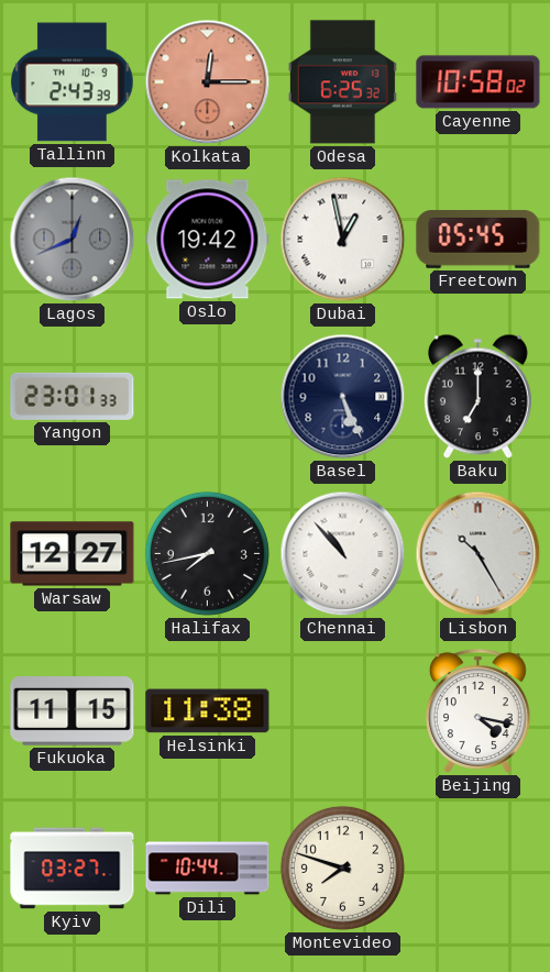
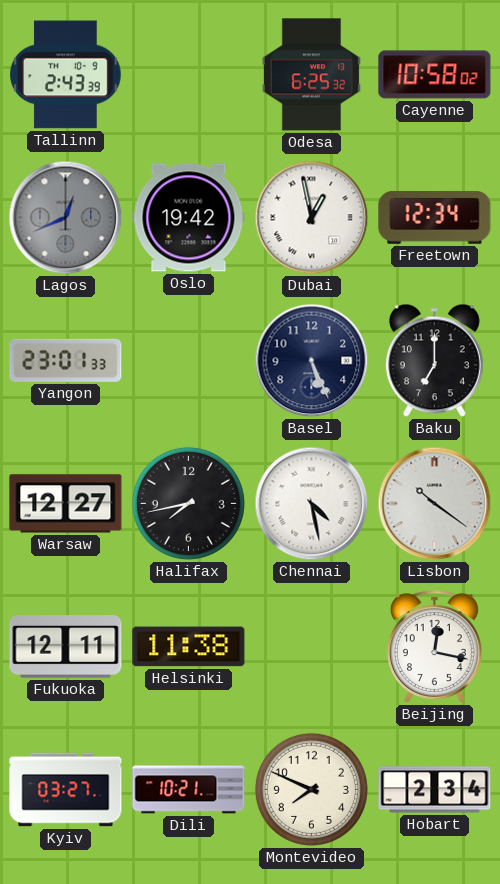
Kolkata: 12:15 -> none (208, 82)
Freetown: 05:45 -> 12:34 (435, 217)
Chennai: 10:53 -> 4:28 (312, 504)
Lisbon: 10:25 -> 10:21 (435, 504)
Fukuoka: 11:15 -> 12:11 (66, 647)
Beijing: 4:17 -> 12:17 (434, 647)
Dili: 10:44 -> 10:21 (189, 790)
Montevideo: 7:48 -> 7:49 (311, 789)
Hobart: none -> 2:34 (435, 790)
